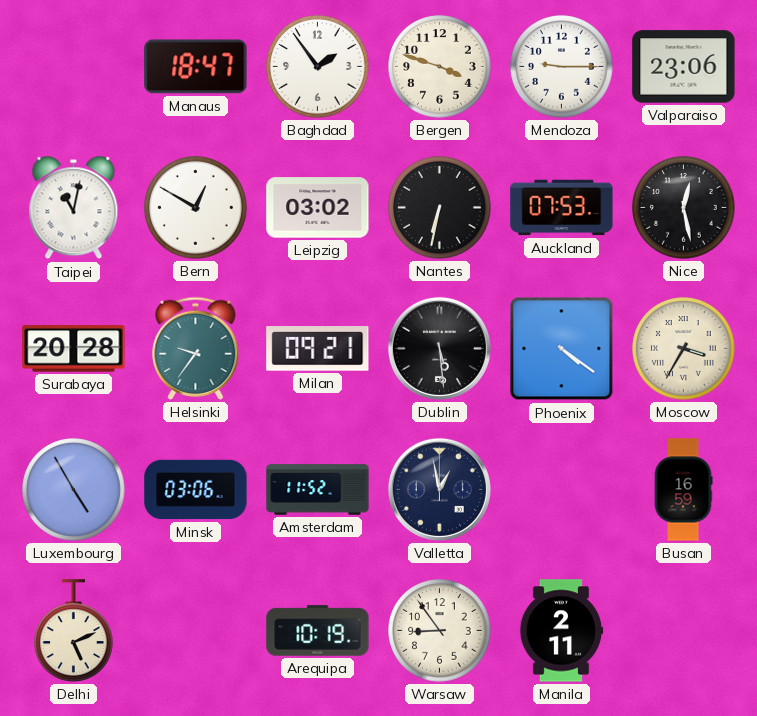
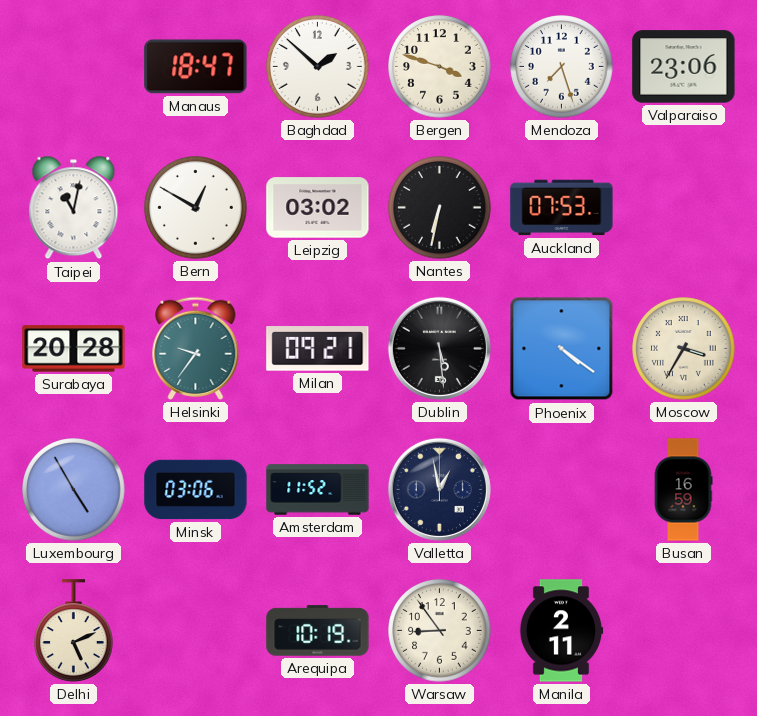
Baghdad: 1:54 -> 1:52 (318, 67)
Mendoza: 9:15 -> 7:27 (562, 67)
Nice: 12:28 -> none (684, 208)
